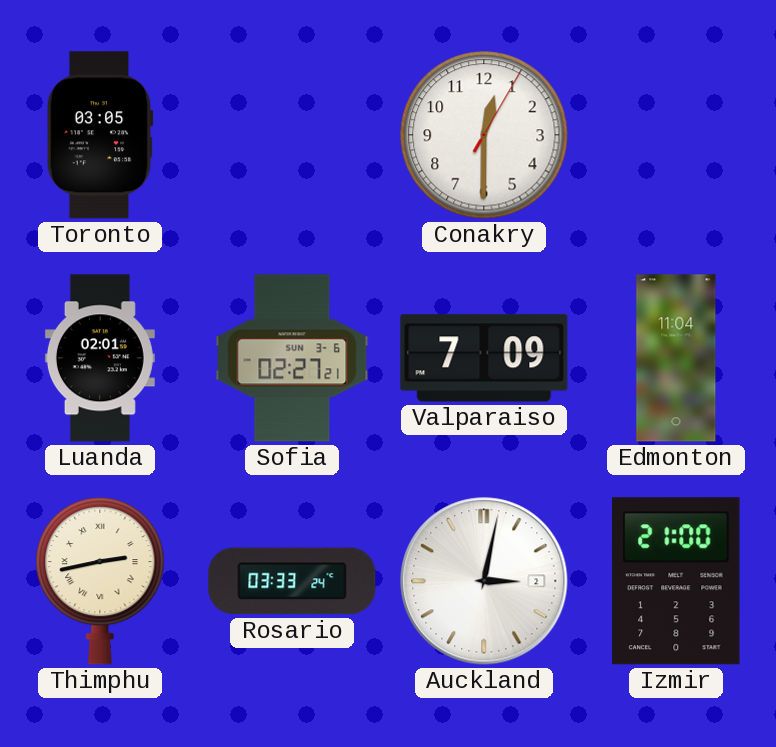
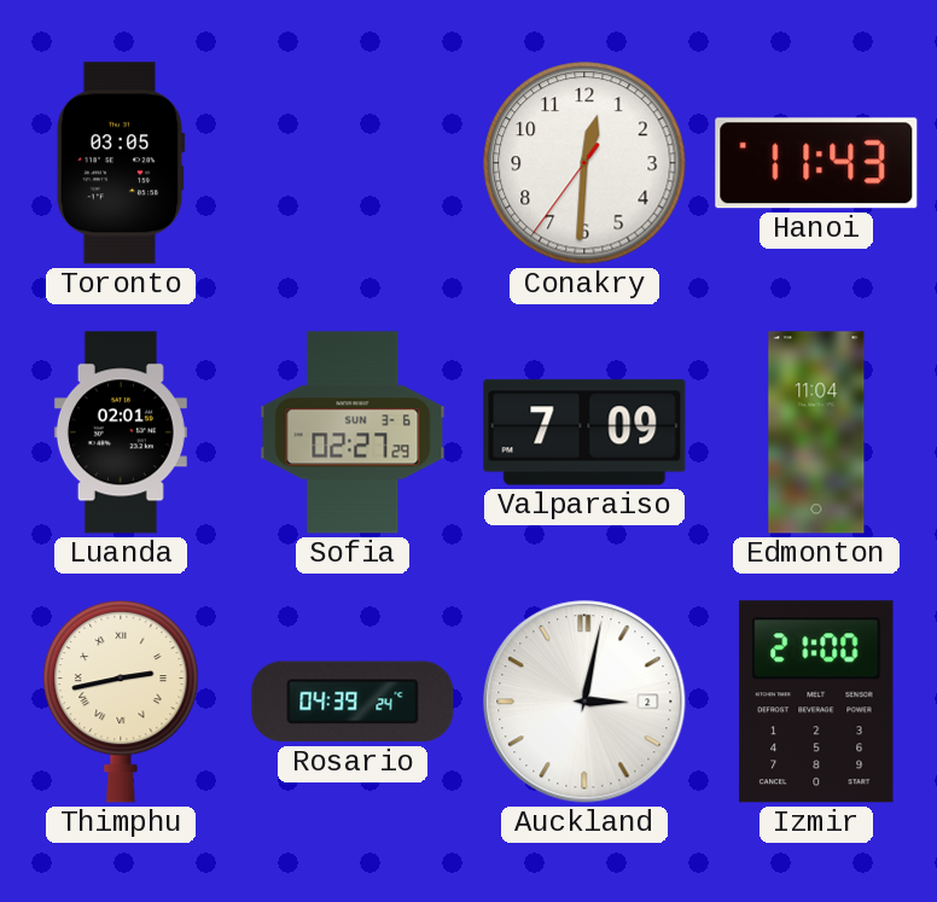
Conakry: 12:30:05 -> 12:30:36 (584, 163)
Hanoi: none -> 11:43 (816, 163)
Sofia: 02:27:21 -> 02:27:29 (353, 432)
Rosario: 03:33 -> 04:39 (353, 702)
